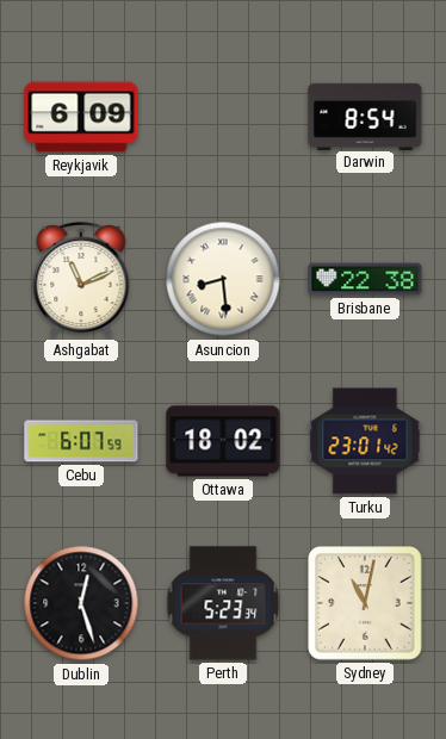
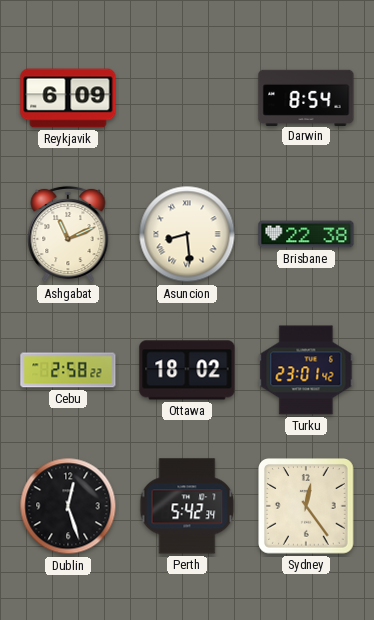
Cebu: 6:07 -> 2:58 (68, 370)
Perth: 5:23 -> 5:42 (187, 506)
Sydney: 11:02 -> 12:24 (306, 506)
